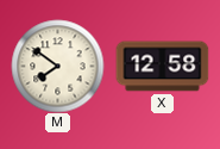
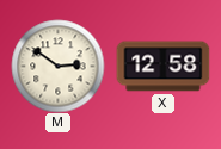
M: 7:51 -> 2:51 (57, 66)
